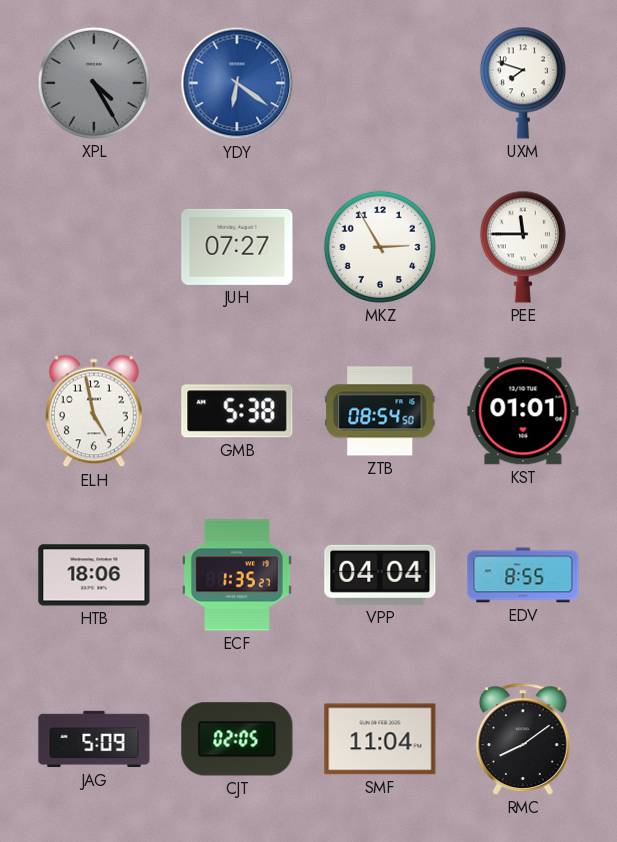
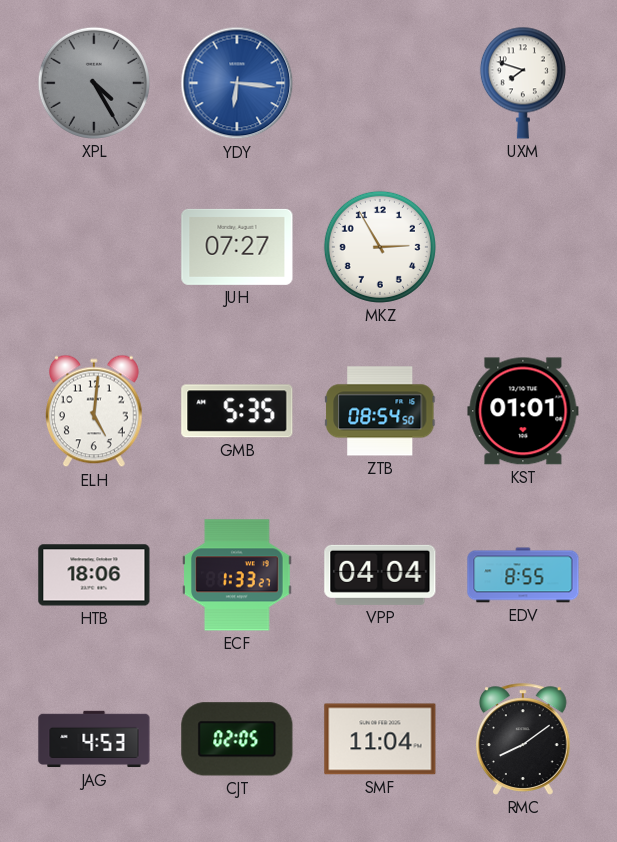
YDY: 6:21 -> 6:16 (237, 83)
PEE: 11:45 -> none (523, 247)
ELH: 4:58 -> 5:01 (95, 411)
GMB: 5:38 -> 5:35 (237, 411)
ECF: 1:35 -> 1:33 (237, 575)
JAG: 5:09 -> 4:53 (94, 739)
